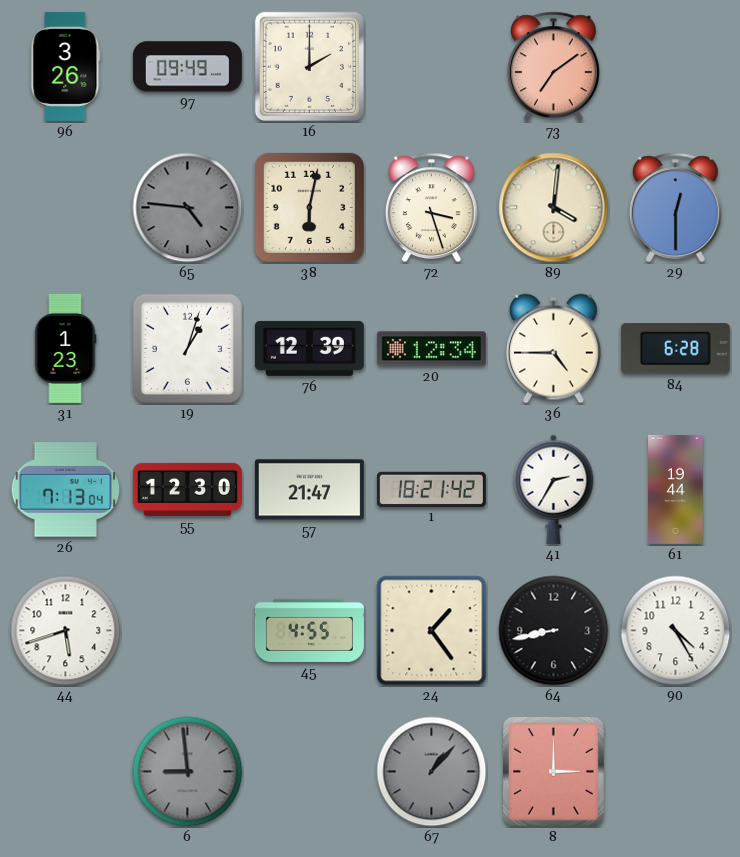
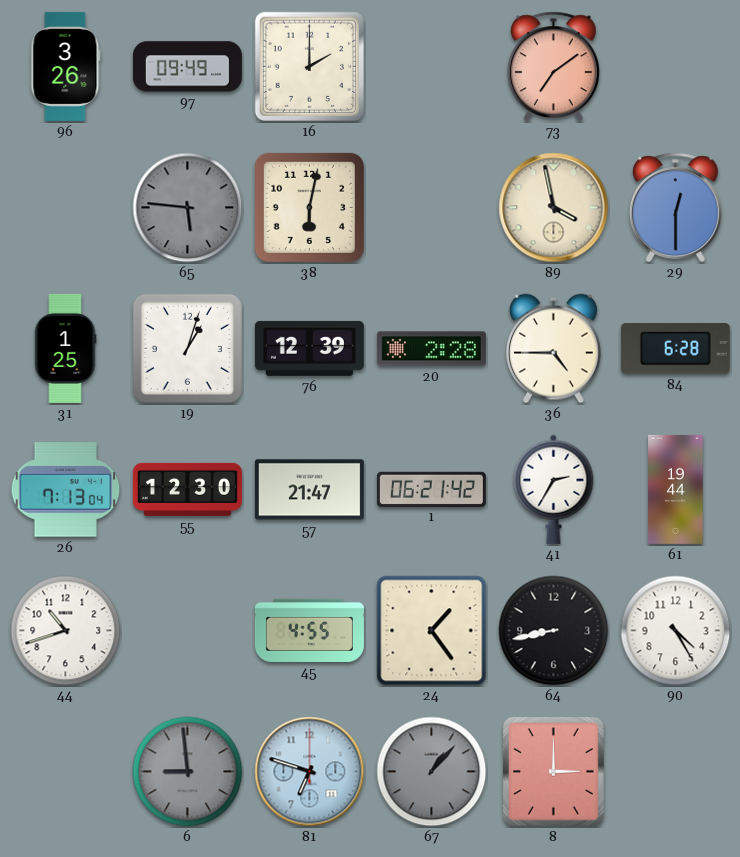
65: 4:46 -> 5:46 (188, 208)
72: 3:27 -> none (431, 208)
89: 4:01 -> 3:58 (554, 208)
31: 1:23 -> 1:25 (65, 348)
20: 12:34 -> 2:28 (431, 349)
1: 18:21 -> 06:21 (431, 489)
44: 5:42 -> 10:42 (66, 631)
81: none -> 6:48 (310, 772)
